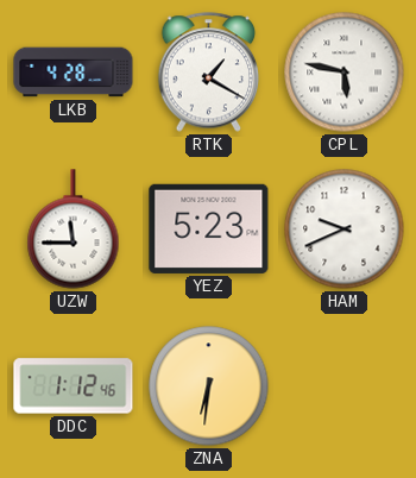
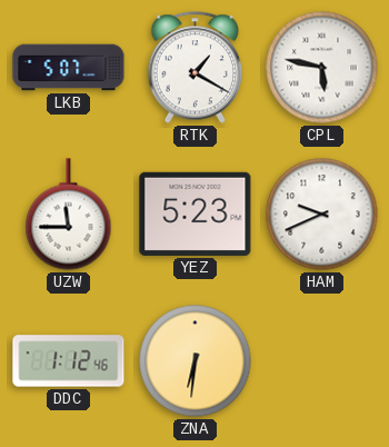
LKB: 4:28 -> 5:07 (69, 68)
